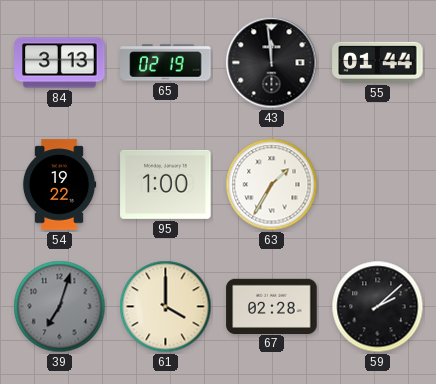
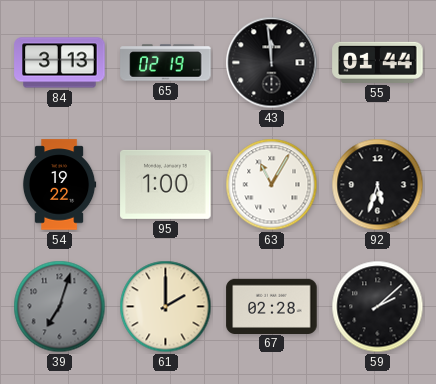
63: 1:35 -> 11:05 (272, 185)
92: none -> 5:33 (378, 185)
61: 4:00 -> 2:00 (166, 307)
